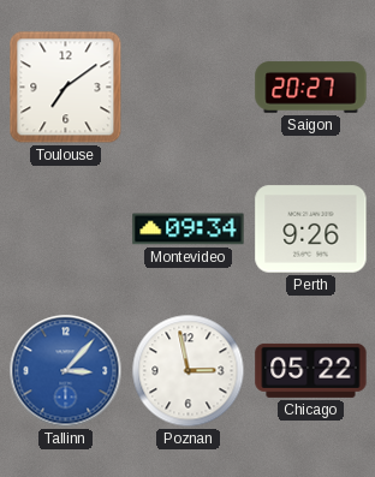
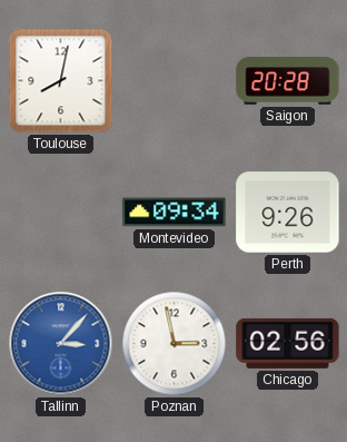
Toulouse: 7:09 -> 8:02 (61, 81)
Saigon: 20:27 -> 20:28 (288, 81)
Chicago: 05:22 -> 02:56 (288, 343)
